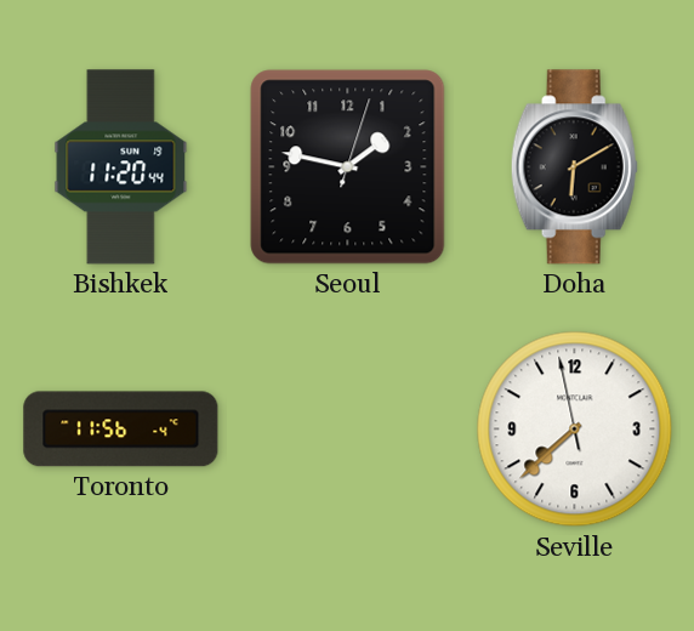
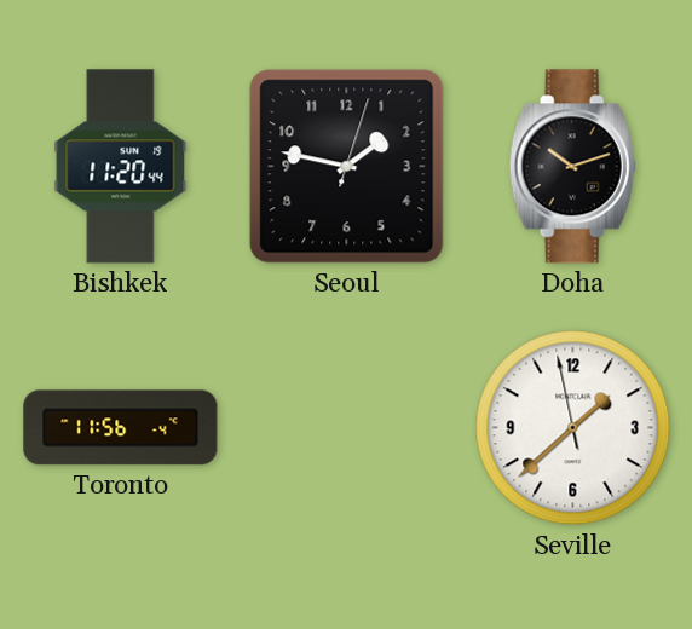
Doha: 6:10 -> 10:12 (572, 167)
Seville: 7:37 -> 1:37 (573, 428)
